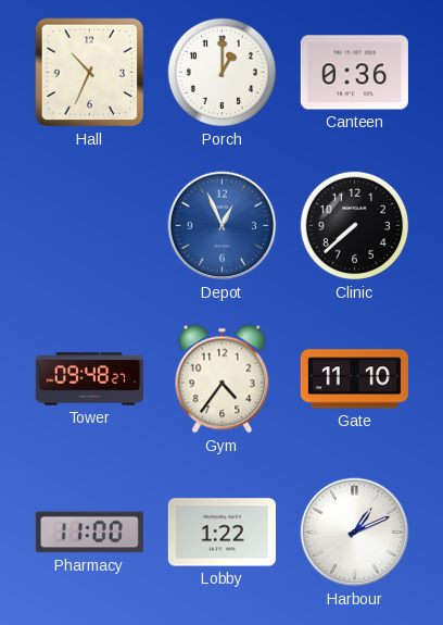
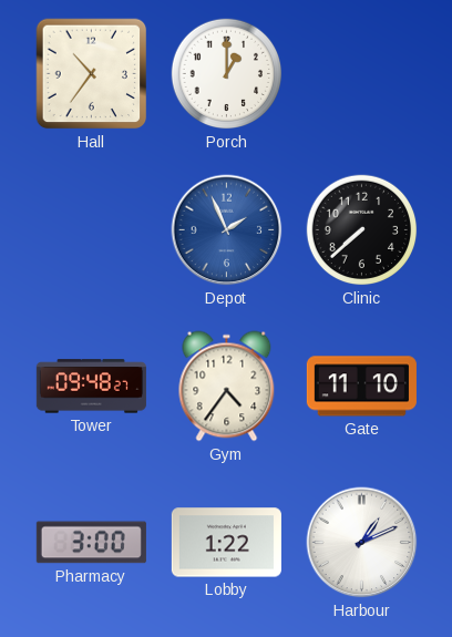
Hall: 10:34 -> 10:36 (92, 74)
Canteen: 0:36 -> none (354, 73)
Depot: 12:56 -> 1:56 (227, 230)
Pharmacy: 11:00 -> 3:00 (91, 543)
